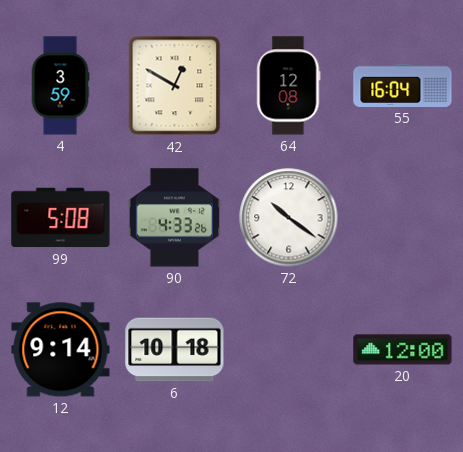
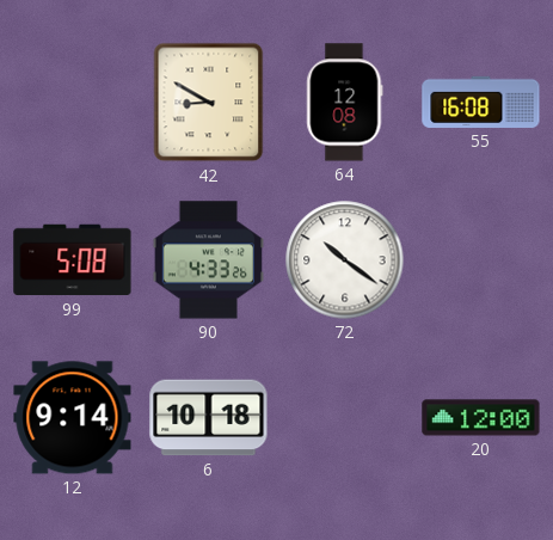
4: 3:59 -> none (60, 86)
42: 12:50 -> 8:50 (209, 103)
55: 16:04 -> 16:08 (481, 102)
